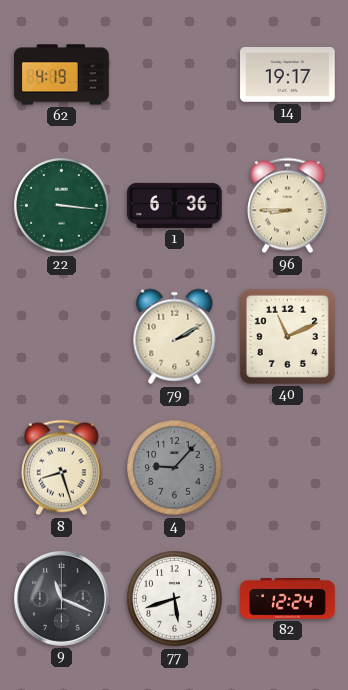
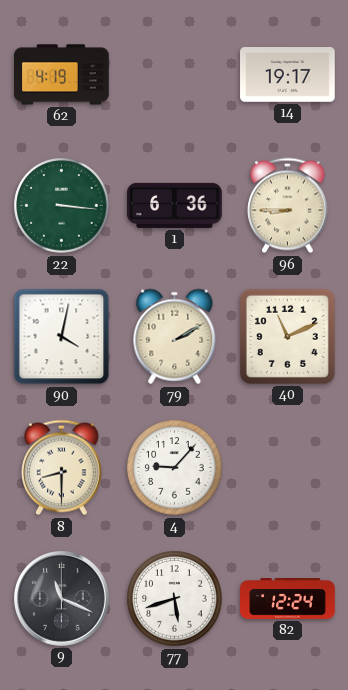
90: none -> 4:02 (62, 337)
8: 8:27 -> 8:30 (62, 468)
4 dial: grey -> white (175, 468)
